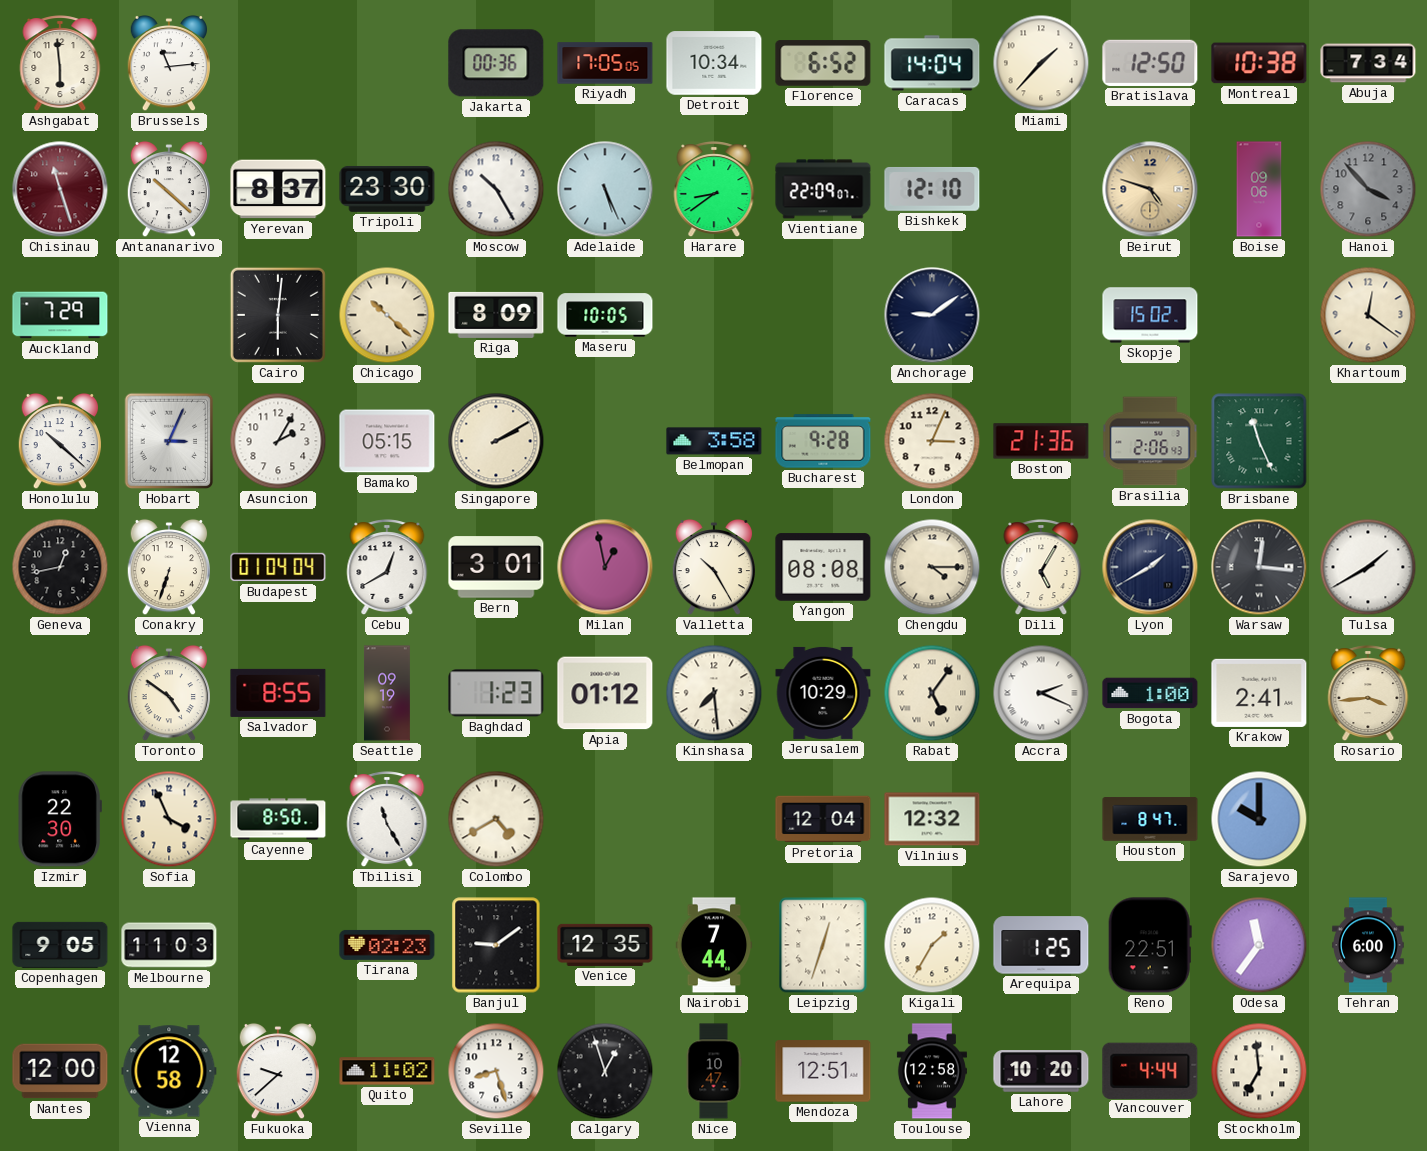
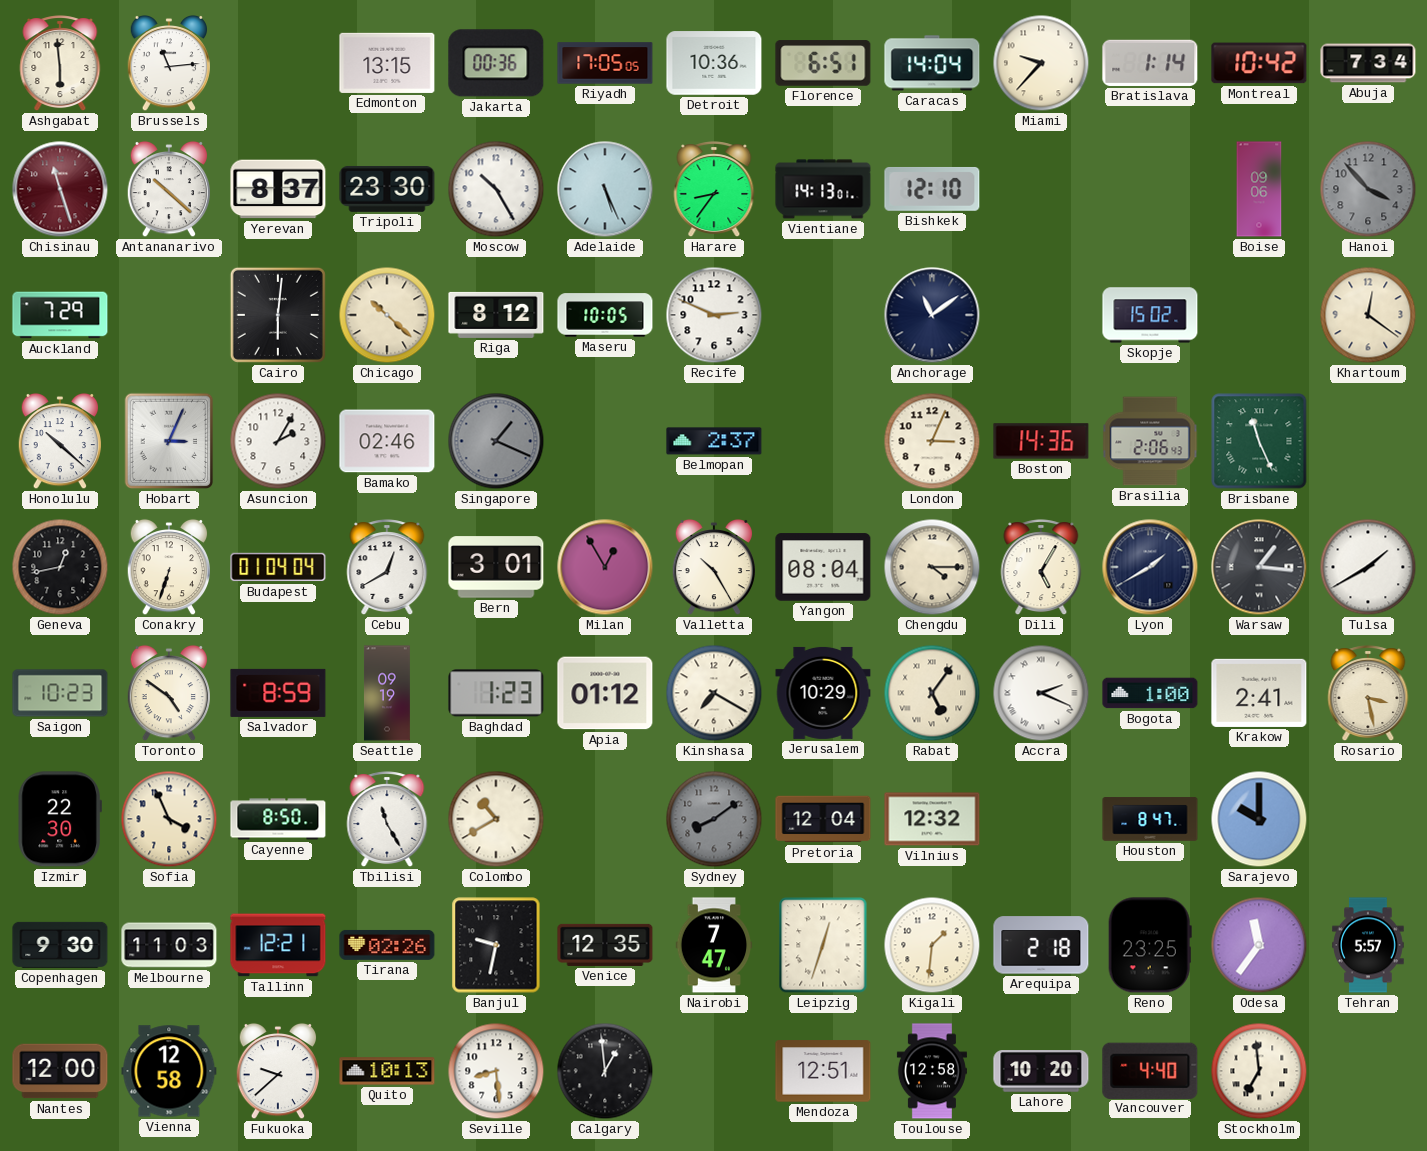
Edmonton: none -> 13:15 (387, 63)
Detroit: 10:34 -> 10:36 (714, 63)
Florence: 6:52 -> 6:51 (823, 63)
Miami: 1:37 -> 9:37 (1041, 63)
Bratislava: 12:50 -> 1:14 (1150, 63)
Montreal: 10:38 -> 10:42 (1259, 63)
Harare: 8:39 -> 8:36 (714, 190)
Vientiane: 22:09 -> 14:13 (823, 189)
Beirut: 4:48 -> none (1150, 189)
Riga: 8:09 -> 8:12 (496, 315)
Recife: none -> 2:49 (714, 315)
Anchorage: 9:09 -> 11:09 (932, 315)
Bamako: 05:15 -> 02:46 (387, 441)
Singapore: 2:10 -> 1:19 (496, 441)
Singapore dial: cream -> grey (496, 441)
Belmopan: 3:58 -> 2:37 (714, 441)
Bucharest: 9:28 -> none (823, 441)
Boston: 21:36 -> 14:36 (1041, 441)
Milan: 12:58 -> 12:55 (605, 567)
Yangon: 08:08 -> 08:04 (823, 567)
Warsaw: 12:16 -> 1:16 (1259, 567)
Saigon: none -> 10:23 (60, 693)
Salvador: 8:55 -> 8:59 (278, 693)
Kinshasa: 7:29 -> 7:20 (714, 693)
Rosario: 3:44 -> 3:28 (1368, 694)
Colombo: 4:40 -> 10:40 (496, 819)
Sydney: none -> 8:09 (714, 819)
Copenhagen: 9:05 -> 9:30 (60, 945)
Tallinn: none -> 12:21 (278, 945)
Tirana: 02:23 -> 02:26 (387, 945)
Banjul: 9:09 -> 9:32 (496, 945)
Nairobi: 7:44 -> 7:47 (714, 945)
Kigali: 1:35 -> 1:31 (932, 945)
Arequipa: 1:25 -> 2:18 (1041, 945)
Reno: 22:51 -> 23:25 (1150, 945)
Tehran: 6:00 -> 5:57 (1368, 945)
Quito: 11:02 -> 10:13 (387, 1071)
Seville: 8:27 -> 8:29 (496, 1071)
Calgary: 12:57 -> 12:59 (605, 1071)
Nice: 10:47 -> none (714, 1071)
Vancouver: 4:44 -> 4:40 (1150, 1070)
